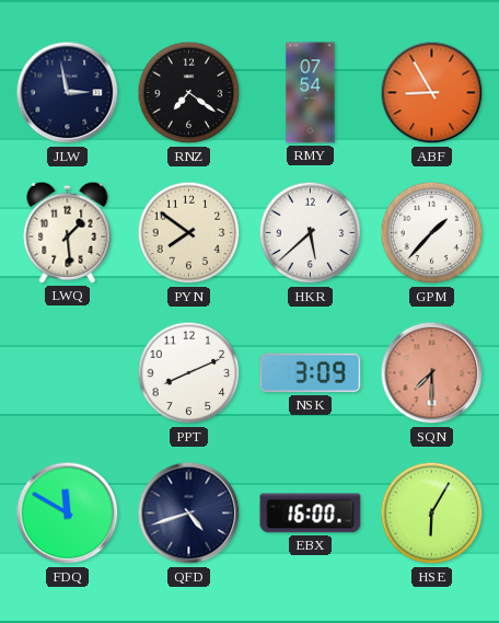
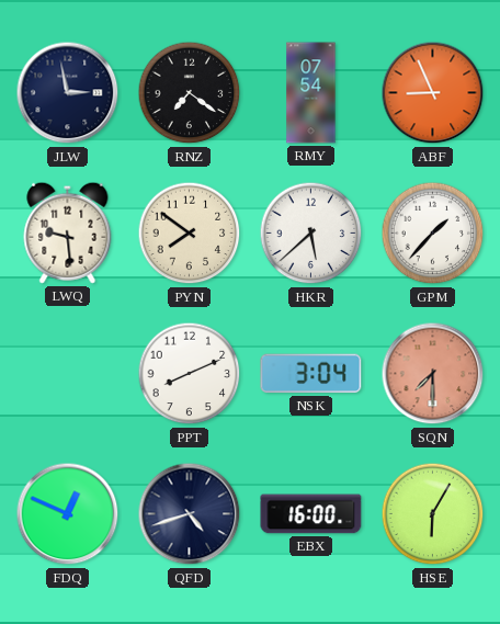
ABF: 8:55 -> 8:56 (433, 93)
LWQ: 1:29 -> 9:29 (68, 232)
NSK: 3:09 -> 3:04 (311, 374)
FDQ: 11:50 -> 12:49 (68, 514)
